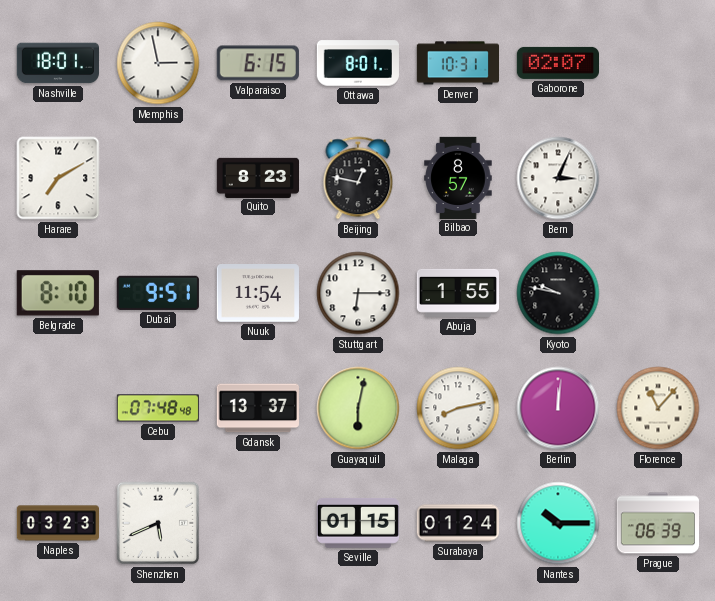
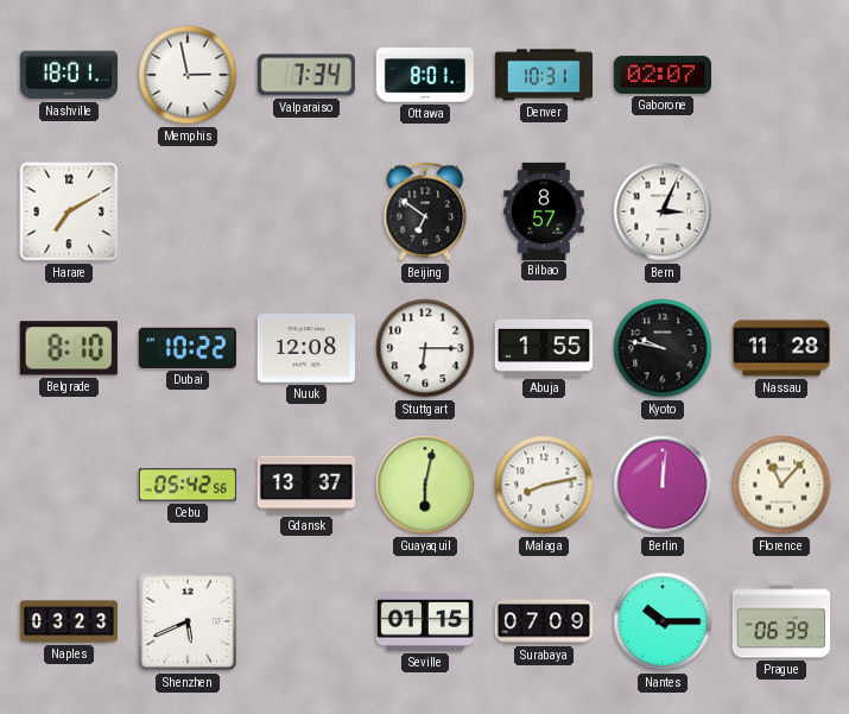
Valparaiso: 6:15 -> 7:34 (306, 75)
Quito: 8:23 -> none (257, 177)
Beijing: 12:47 -> 6:51 (425, 211)
Dubai: 9:51 -> 10:22 (188, 348)
Nuuk: 11:54 -> 12:08 (306, 349)
Nassau: none -> 11:28 (780, 348)
Cebu: 07:48 -> 05:42 (186, 485)
Surabaya: 01:24 -> 07:09 (543, 621)
